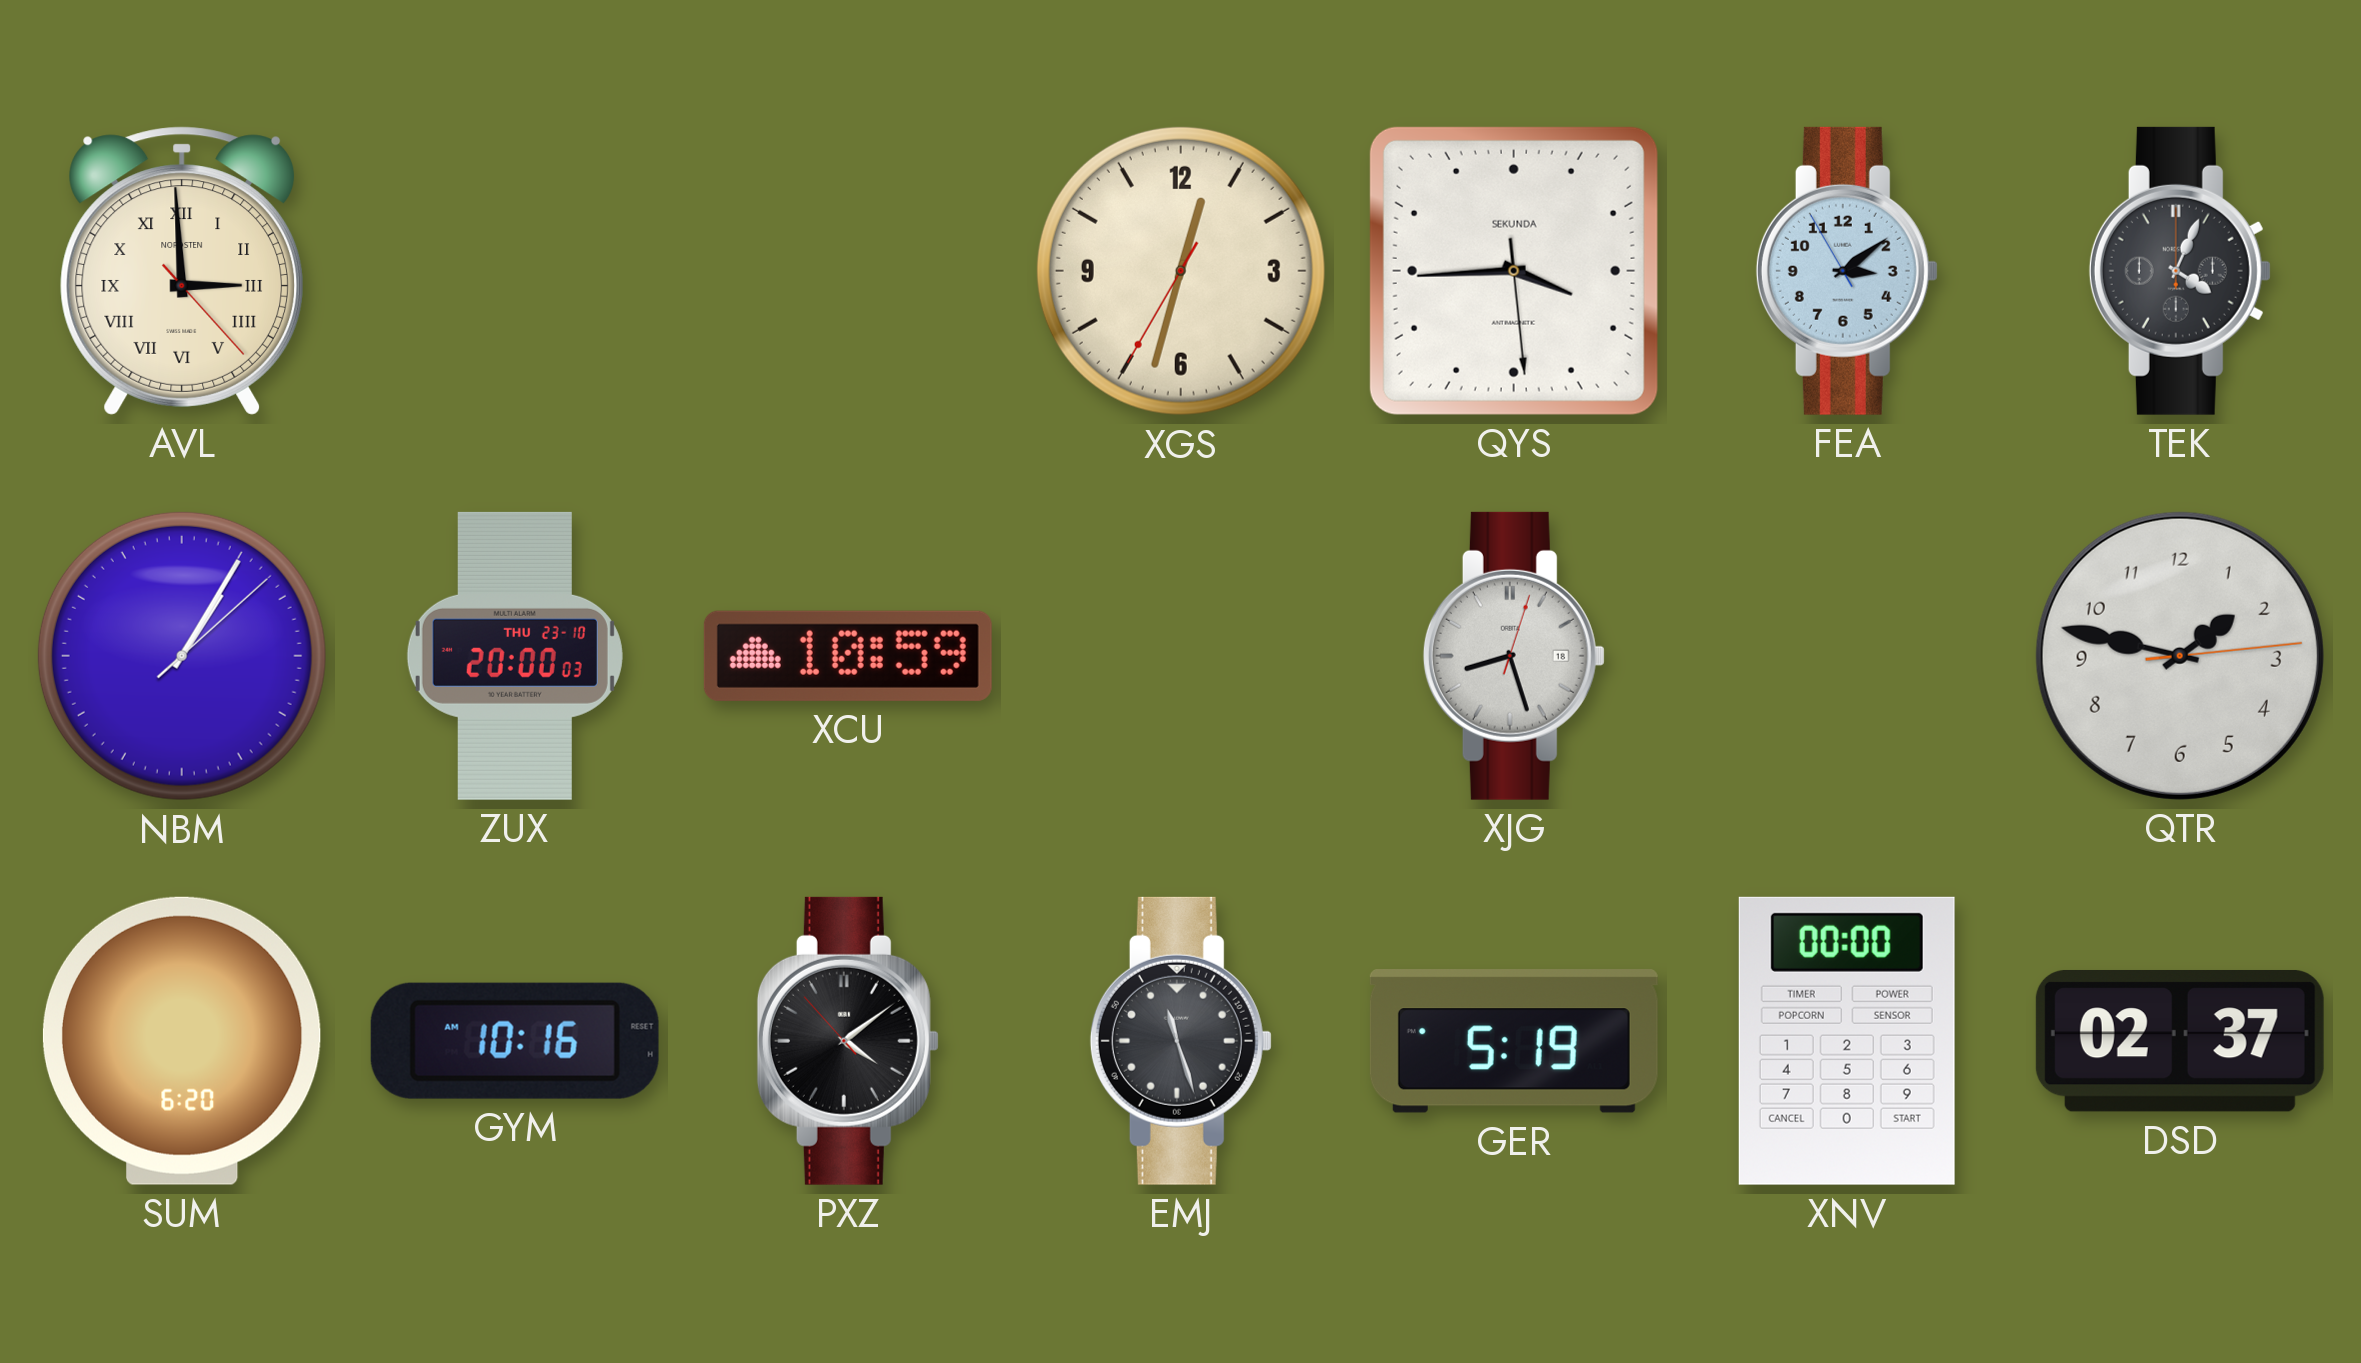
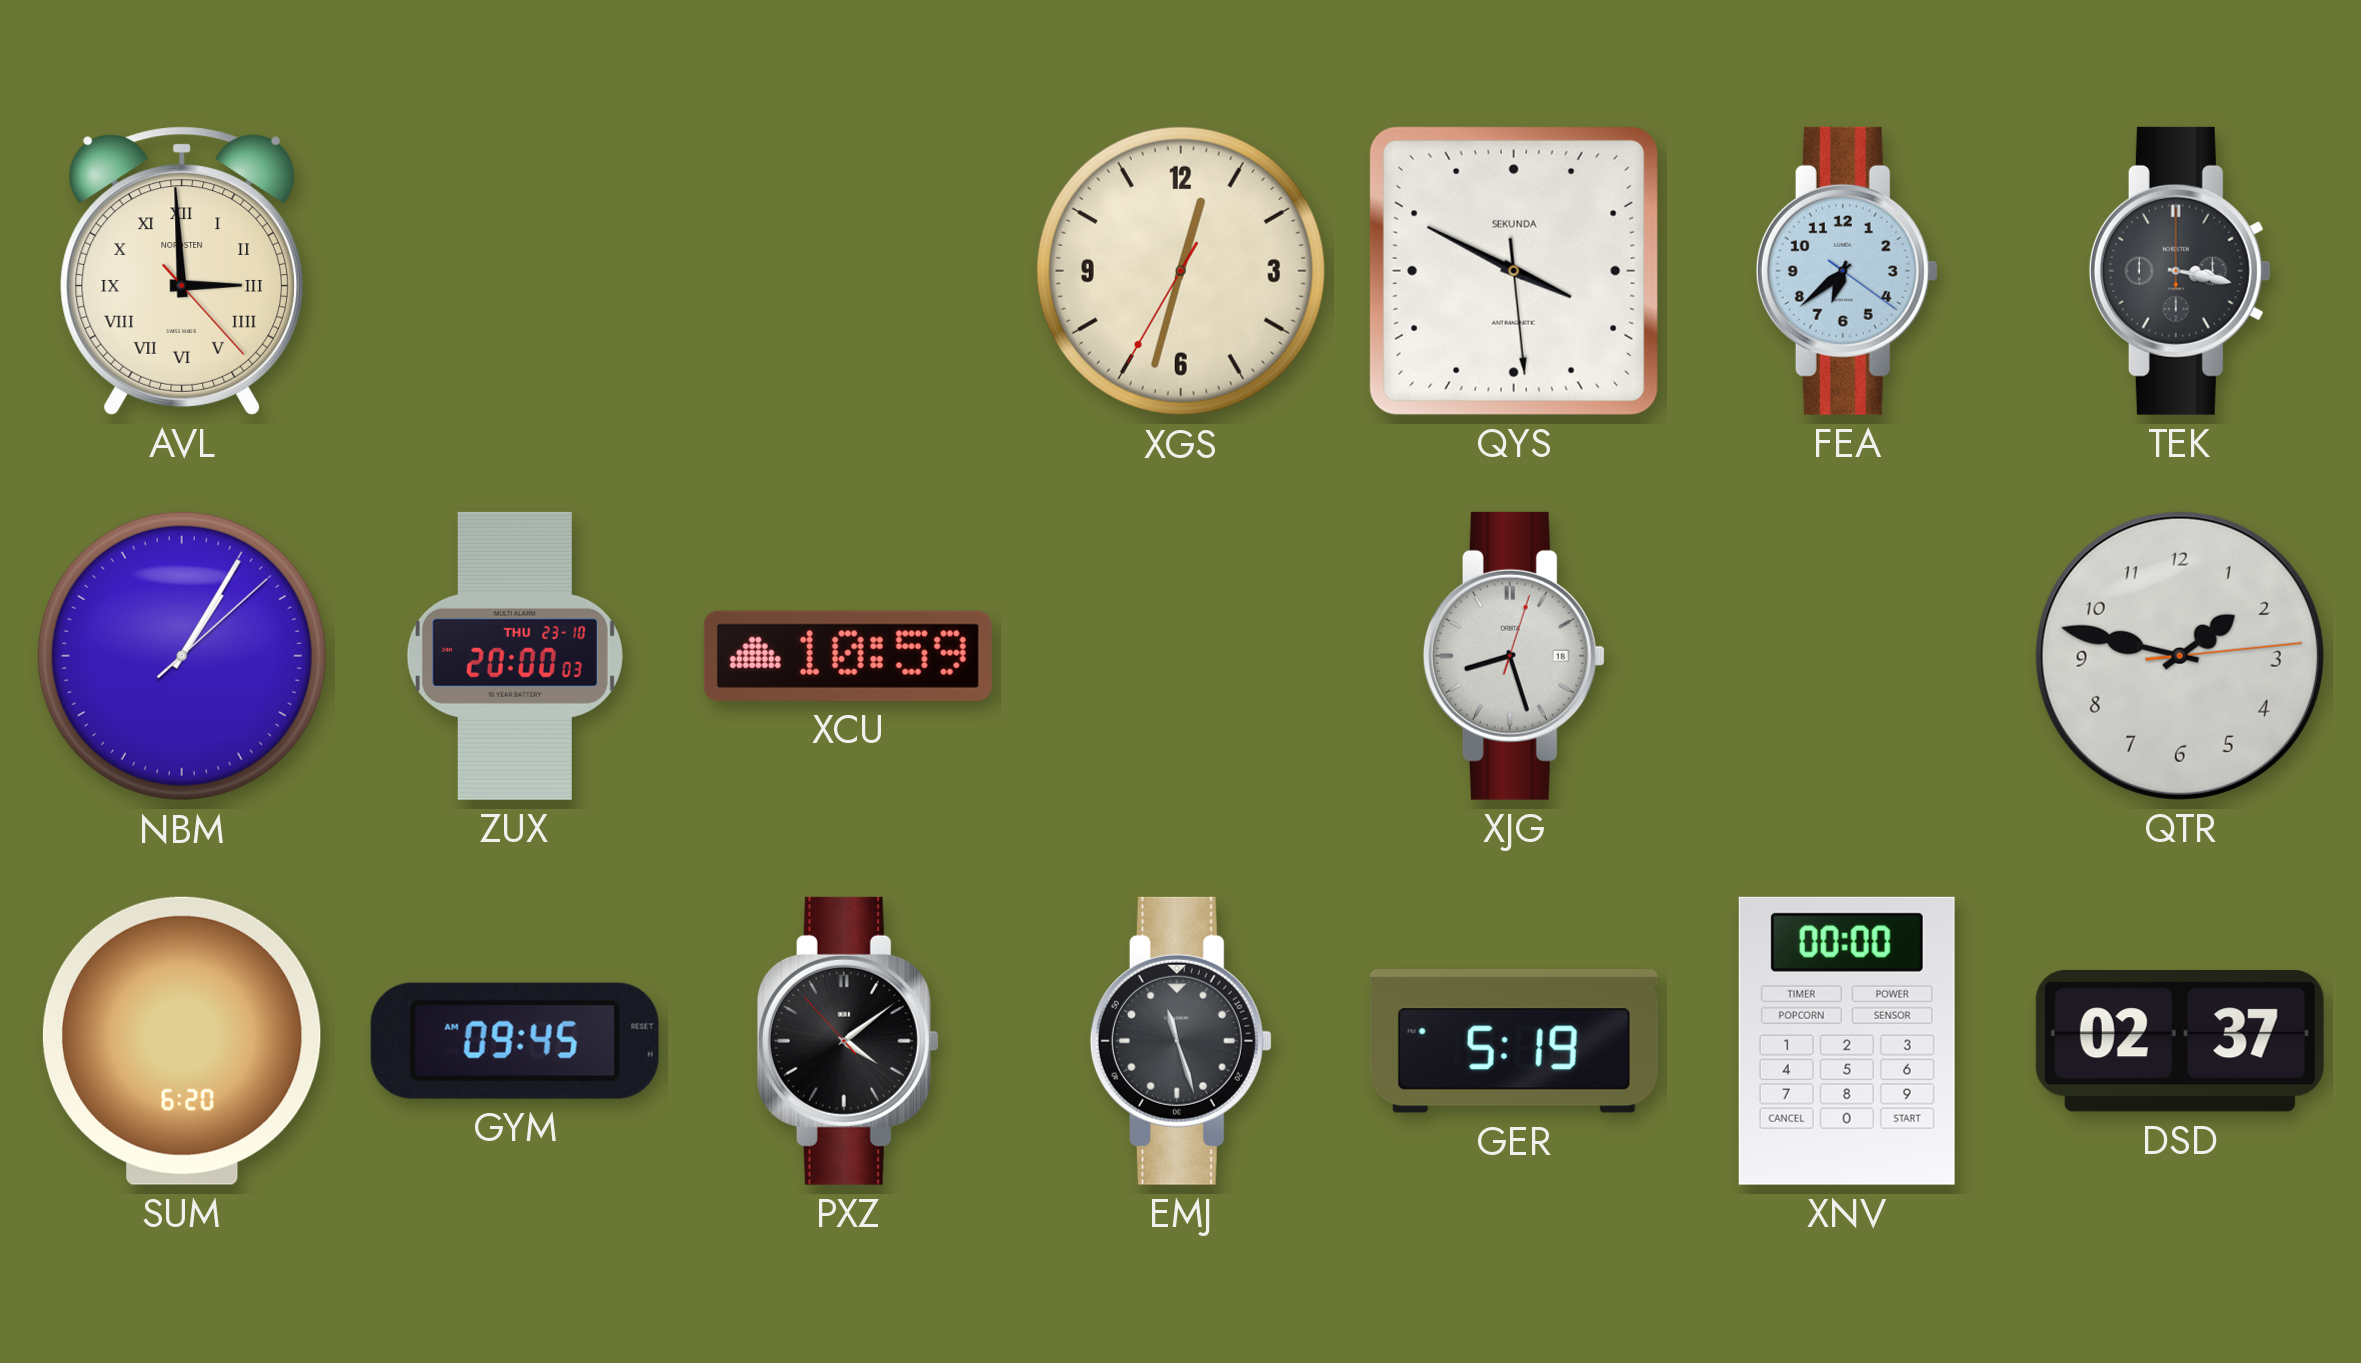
QYS: 3:44 -> 3:49 (1514, 271)
FEA: 3:08 -> 6:38 (1847, 271)
TEK: 4:04 -> 3:17 (2180, 271)
GYM: 10:16 -> 09:45 (515, 1041)
